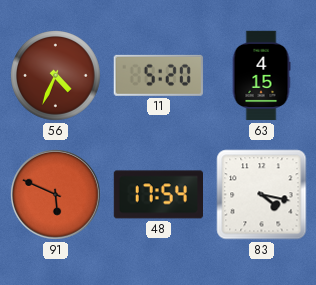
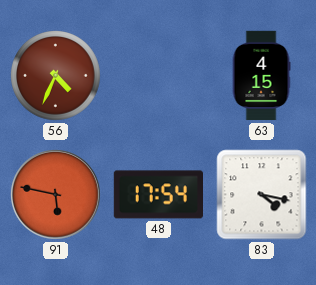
11: 5:20 -> none (158, 75)
91: 5:49 -> 5:47 (56, 195)
